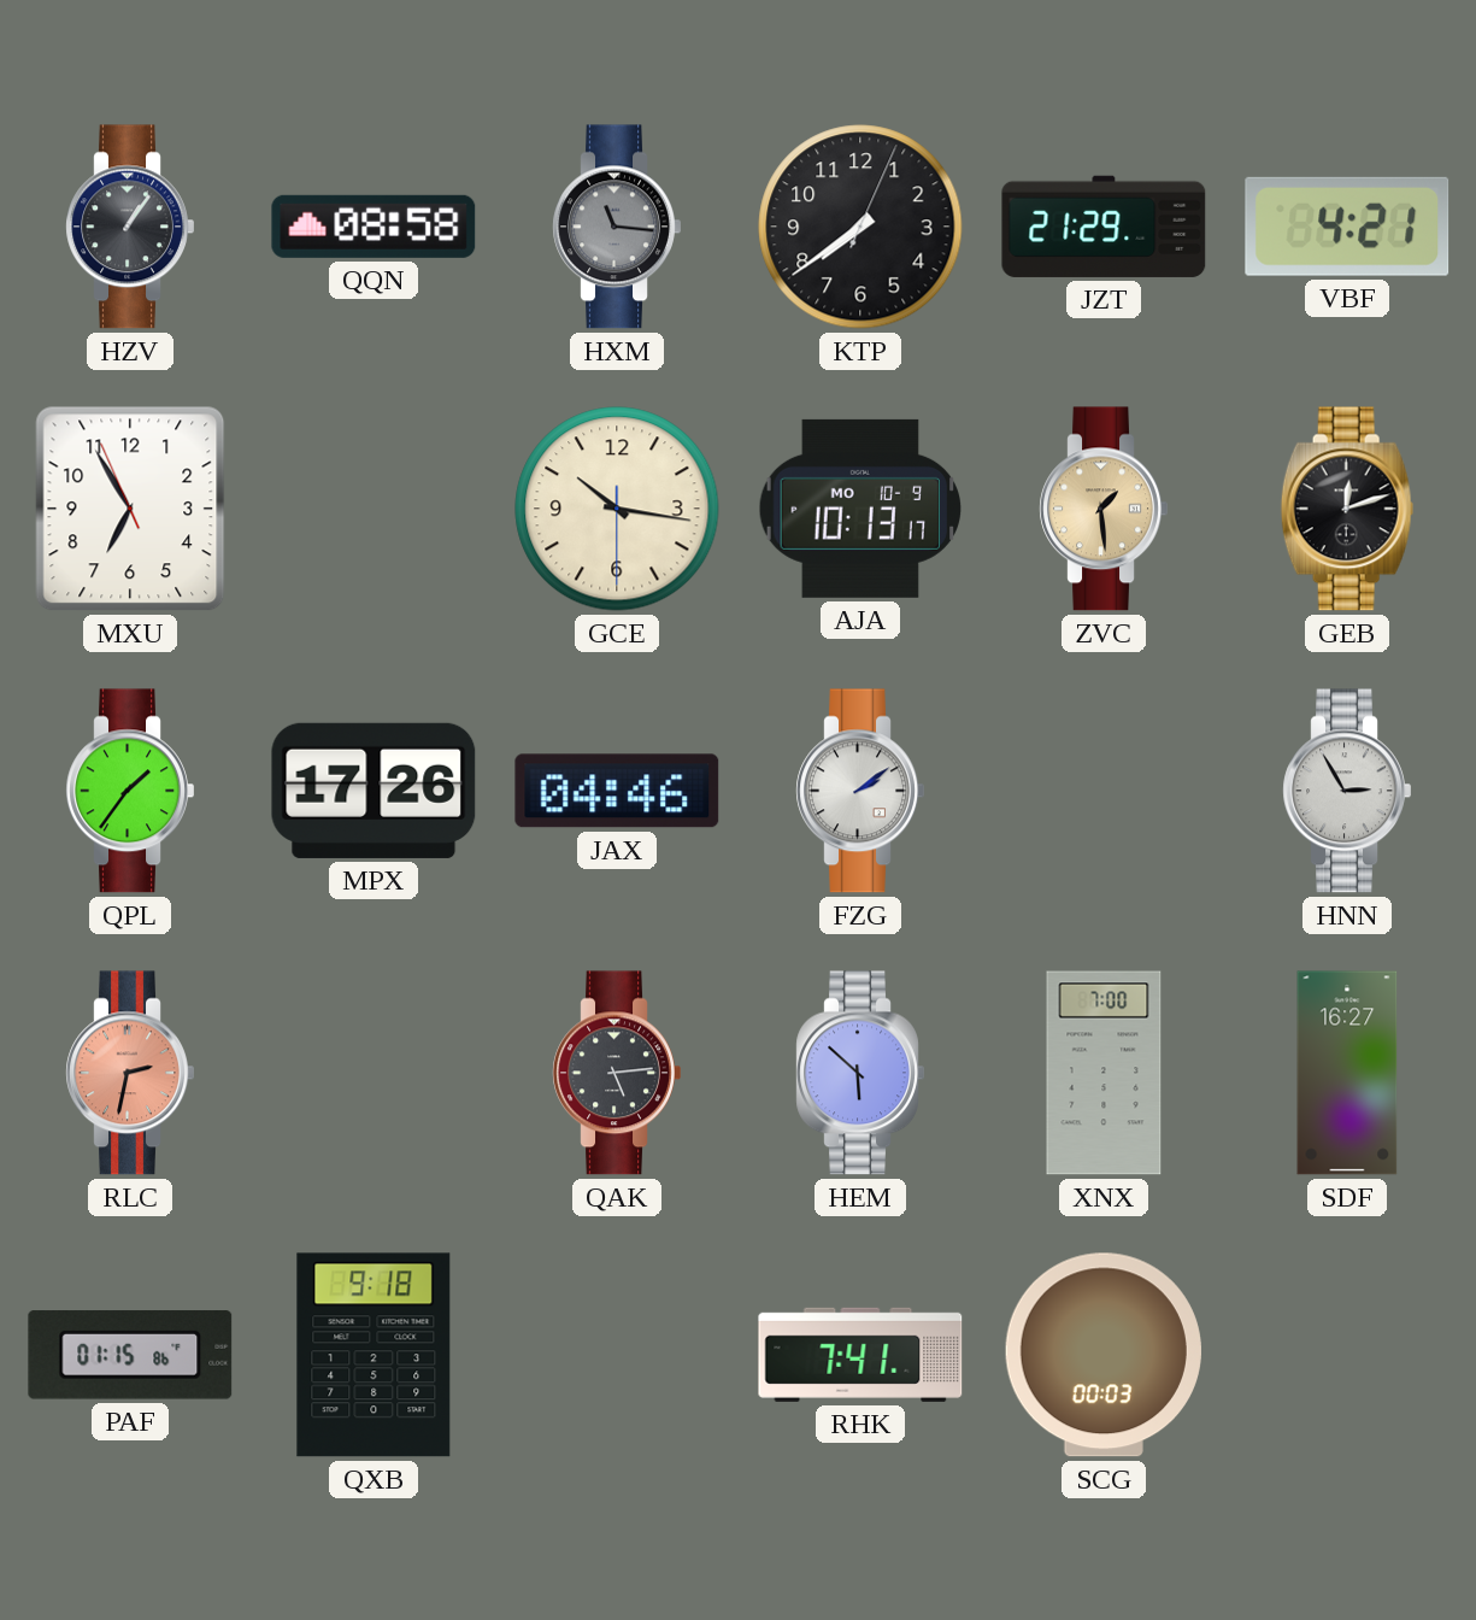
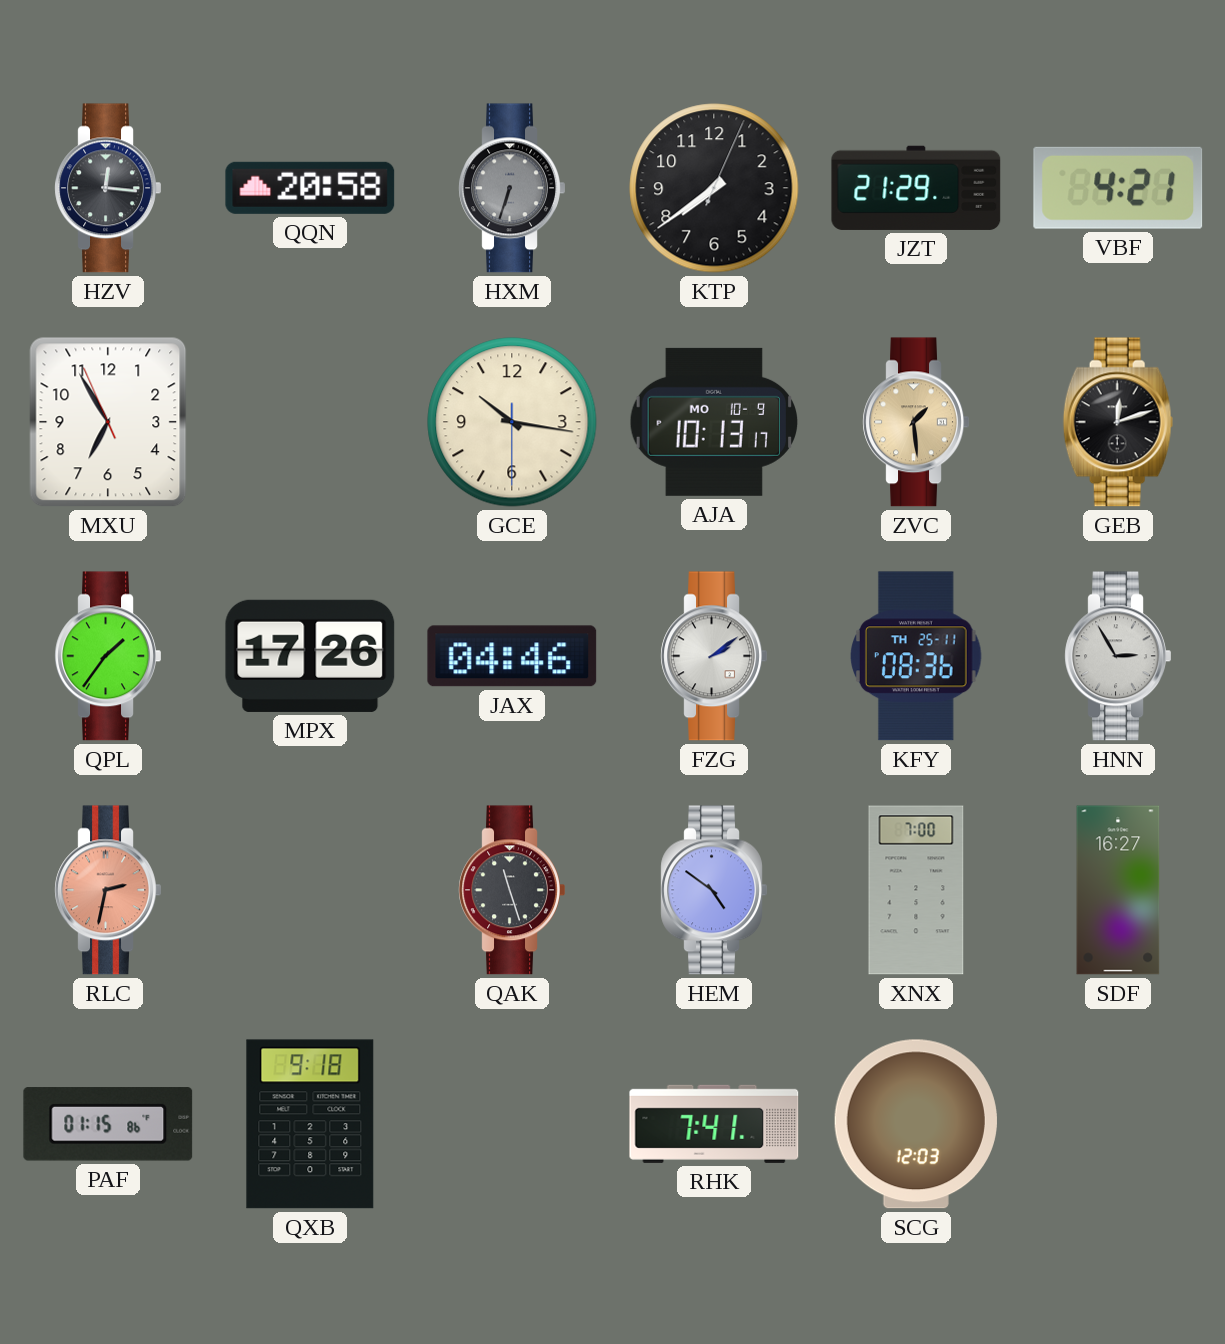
HZV: 1:06 -> 12:16 (108, 188)
QQN: 08:58 -> 20:58 (310, 188)
HXM: 11:16 -> 6:33 (512, 188)
KFY: none -> 08:36 (917, 656)
QAK: 5:14 -> 11:27 (512, 890)
HEM: 5:52 -> 4:51 (714, 890)
SCG: 00:03 -> 12:03 (916, 1124)
